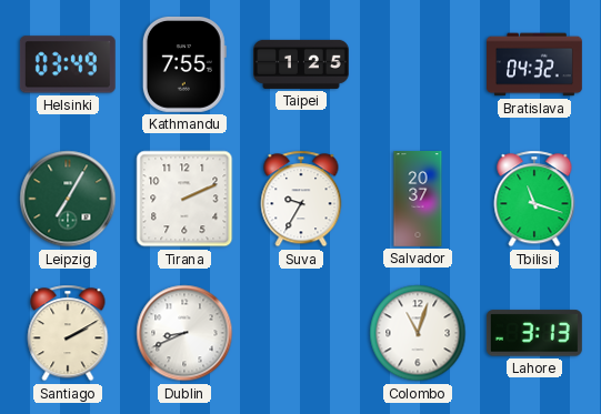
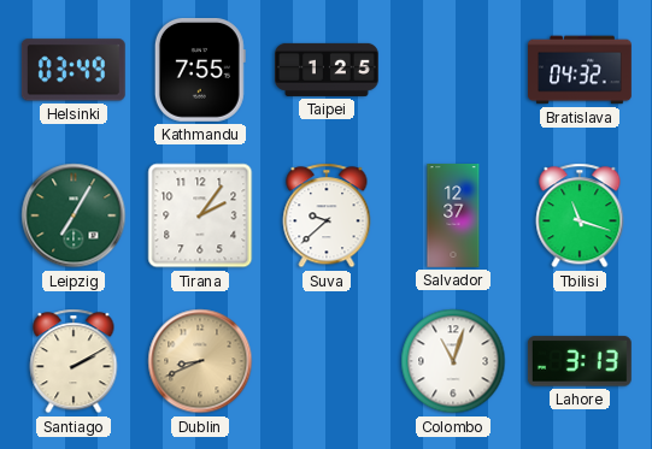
Tirana: 2:11 -> 2:06 (200, 215)
Suva: 9:35 -> 9:38 (327, 215)
Salvador: 20:37 -> 12:37 (453, 217)
Dublin dial: white -> champagne (200, 361)
